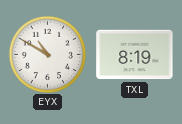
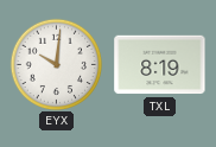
EYX: 10:50 -> 10:01 (56, 64)
